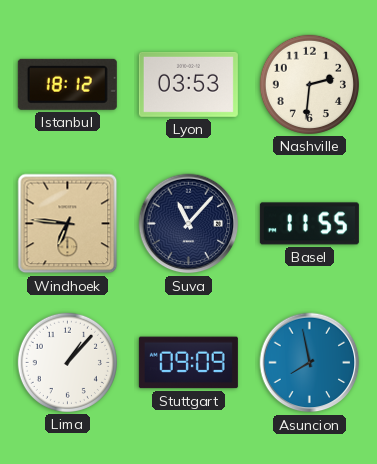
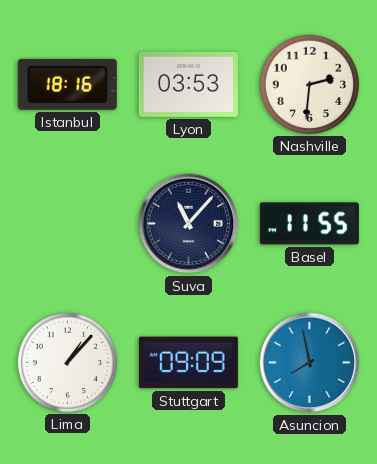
Istanbul: 18:12 -> 18:16 (67, 84)
Windhoek: 6:46 -> none (68, 224)
